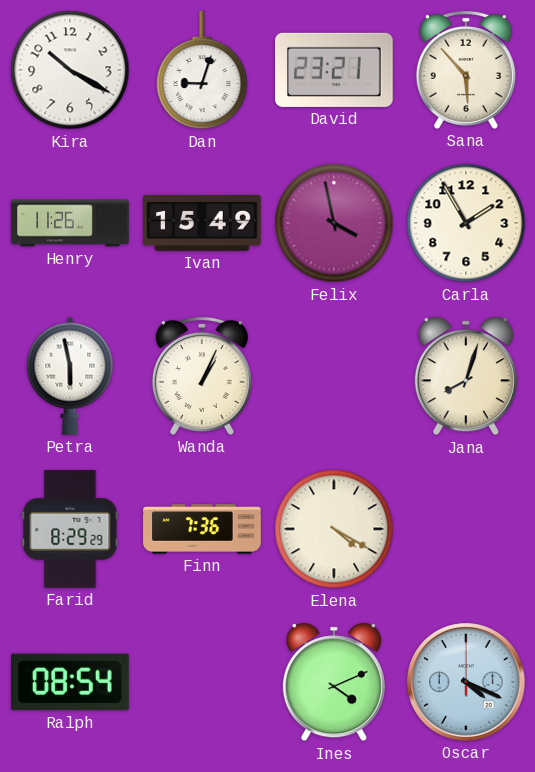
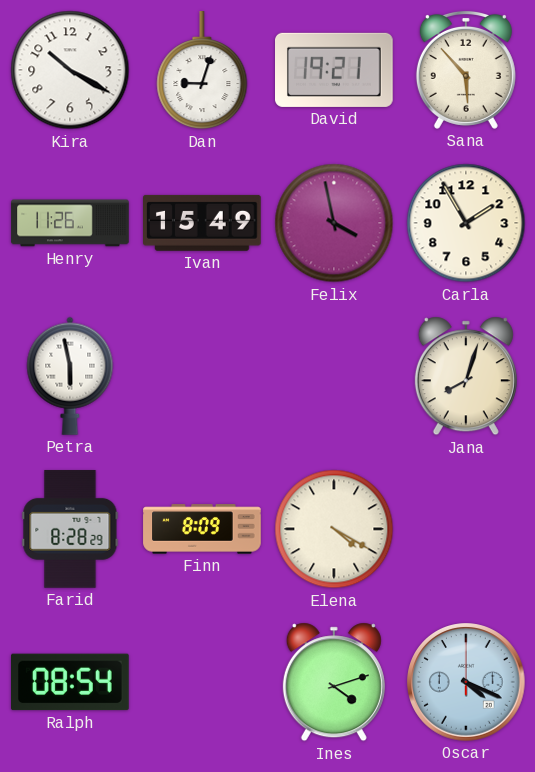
David: 23:21 -> 19:21 (335, 70)
Wanda: 1:04 -> none (202, 376)
Farid: 8:29 -> 8:28 (70, 529)
Finn: 7:36 -> 8:09 (202, 529)
Ines: 4:11 -> 4:12 (334, 682)
